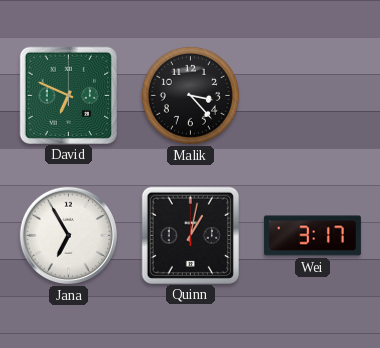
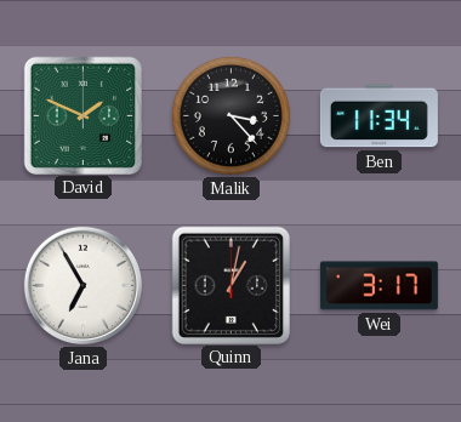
David: 6:49 -> 1:49 (82, 115)
Ben: none -> 11:34 (379, 116)
